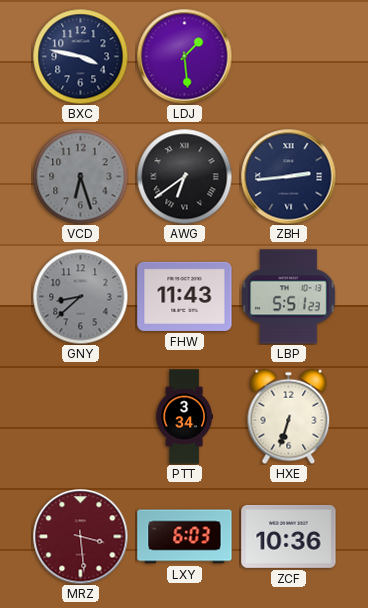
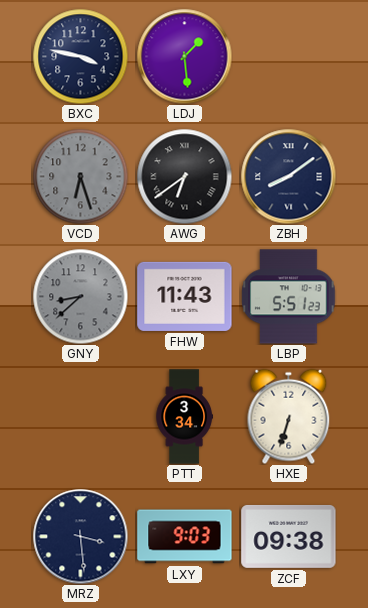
ZBH: 2:44 -> 8:09 (288, 176)
MRZ dial: burgundy -> navy (80, 536)
LXY: 6:03 -> 9:03 (185, 537)
ZCF: 10:36 -> 09:38 (289, 536)
